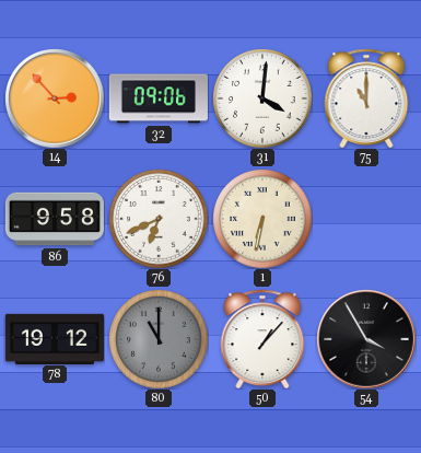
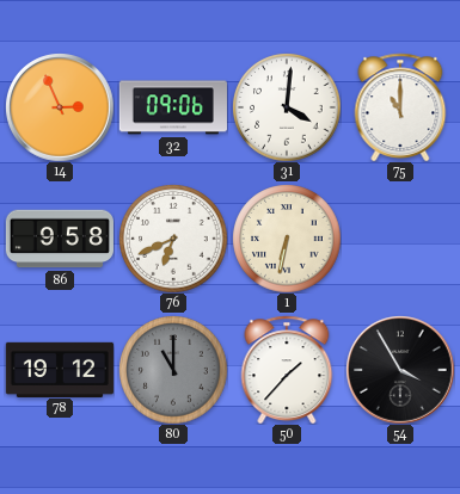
14: 2:53 -> 2:56 (60, 107)
50: 1:07 -> 1:37 (287, 370)
